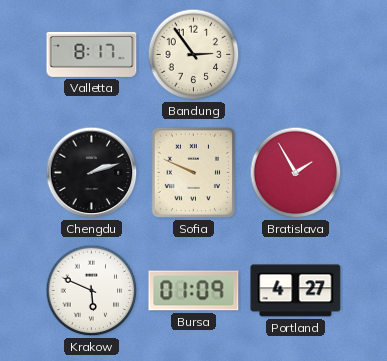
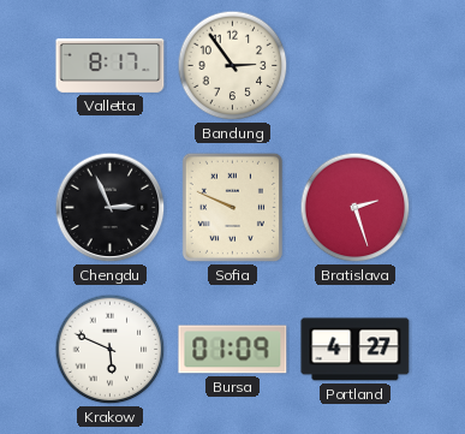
Chengdu: 2:12 -> 2:56 (111, 208)
Bratislava: 1:55 -> 2:27 (356, 208)
